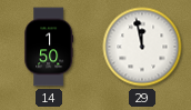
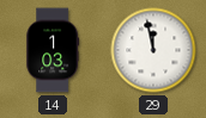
14: 1:50 -> 1:03 (53, 50)
